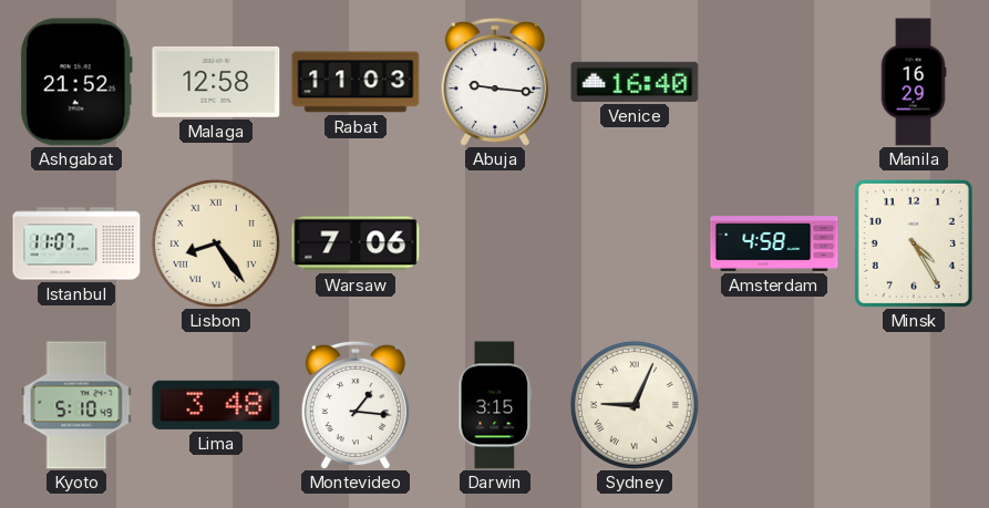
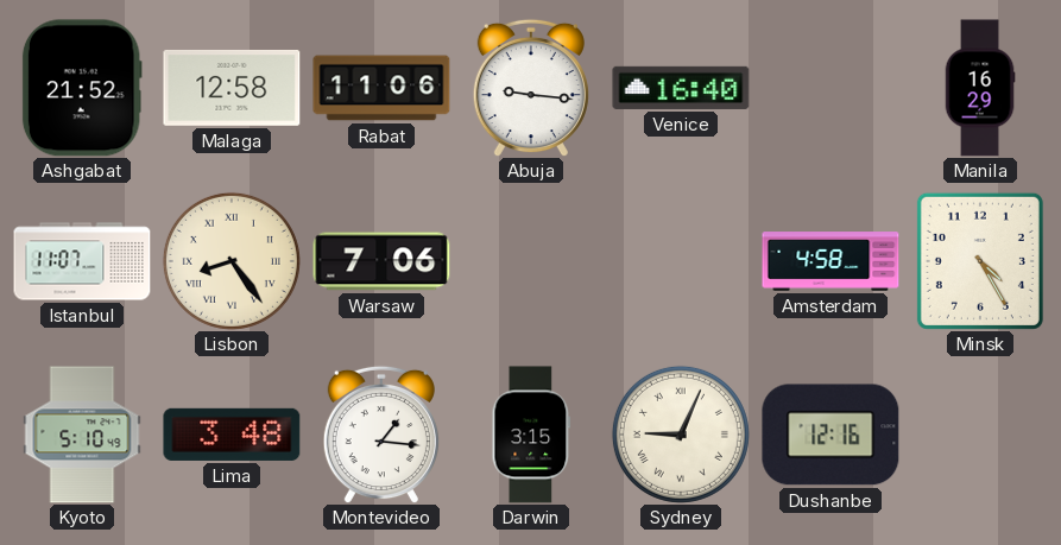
Rabat: 11:03 -> 11:06 (381, 88)
Dushanbe: none -> 12:16 (831, 435)
